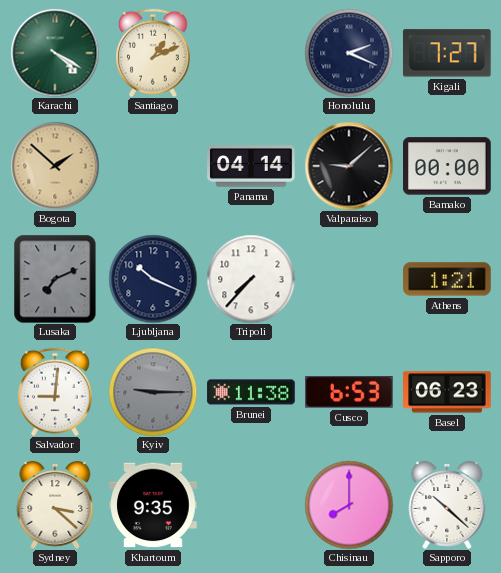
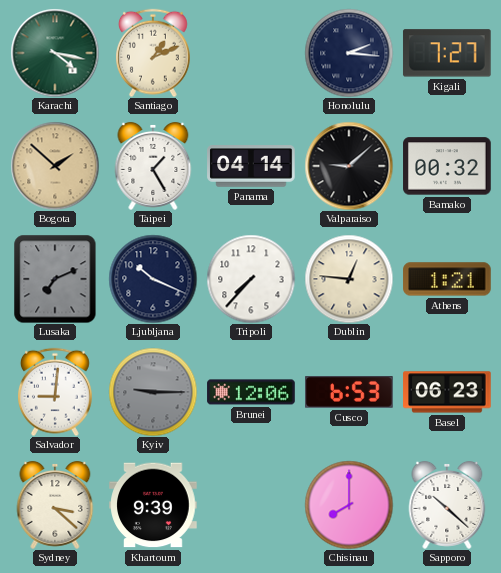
Karachi: 4:20 -> 4:17 (55, 53)
Honolulu: 2:19 -> 2:16 (349, 53)
Taipei: none -> 1:25 (153, 166)
Bamako: 00:00 -> 00:32 (447, 166)
Dublin: none -> 12:46 (349, 279)
Brunei: 11:38 -> 12:06 (251, 392)
Khartoum: 9:35 -> 9:39 (153, 505)
